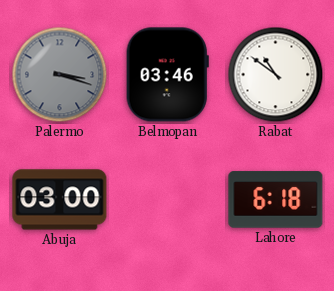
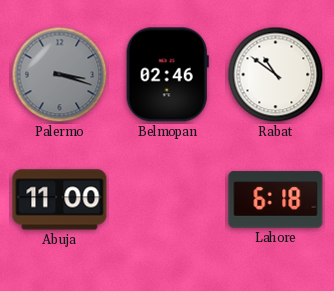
Belmopan: 03:46 -> 02:46 (167, 75)
Abuja: 03:00 -> 11:00 (60, 200)
